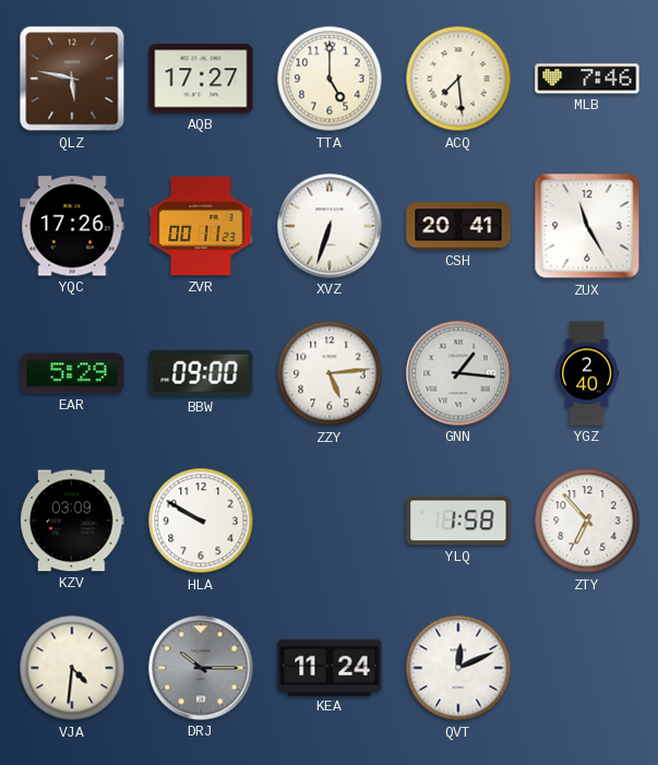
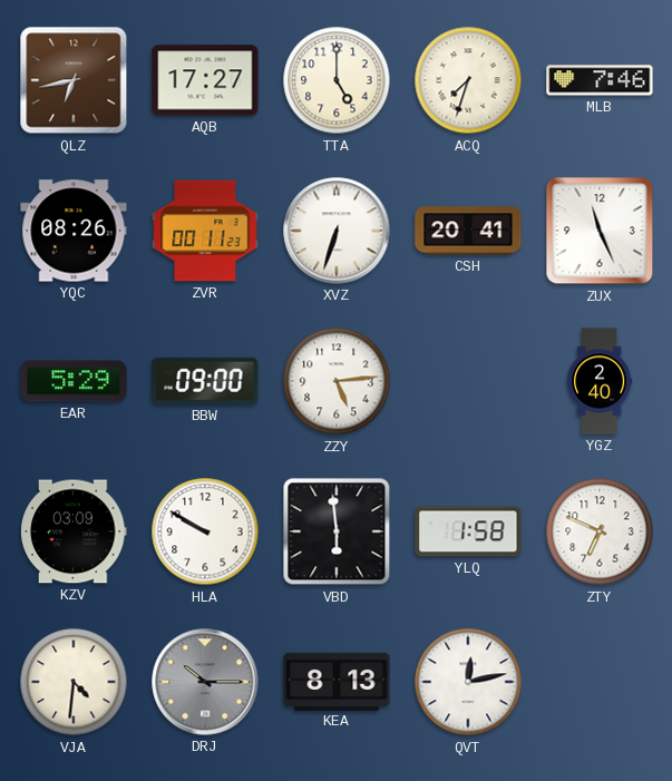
QLZ: 5:47 -> 6:43 (74, 80)
ACQ: 7:29 -> 7:33 (468, 80)
YQC: 17:26 -> 08:26 (74, 231)
ZUX: 11:25 -> 11:26 (600, 231)
GNN: 1:16 -> none (458, 373)
VBD: none -> 5:59 (337, 531)
ZTY: 6:53 -> 6:49 (600, 531)
KEA: 11:24 -> 8:13 (337, 681)
QVT: 12:11 -> 12:13 (468, 682)
